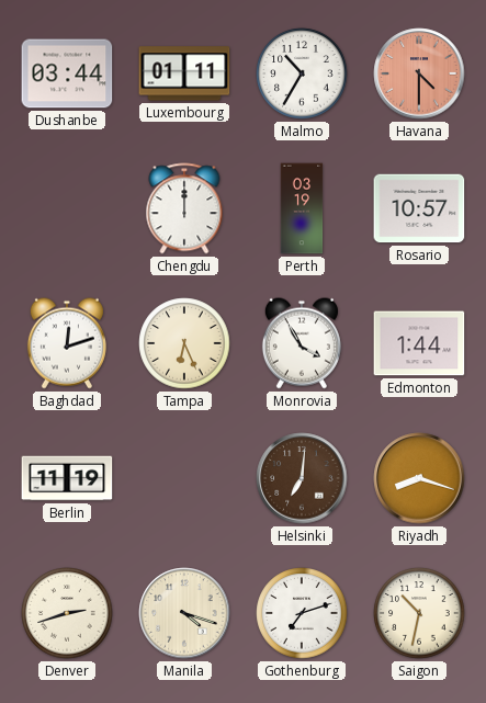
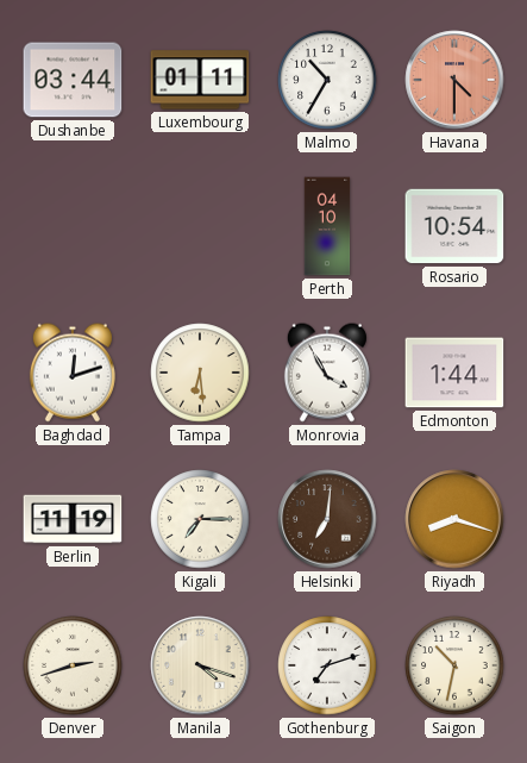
Chengdu: 12:00 -> none (184, 208)
Perth: 03:19 -> 04:10 (327, 226)
Rosario: 10:57 -> 10:54 (454, 226)
Tampa: 6:26 -> 6:29 (200, 373)
Kigali: none -> 7:15 (200, 519)
